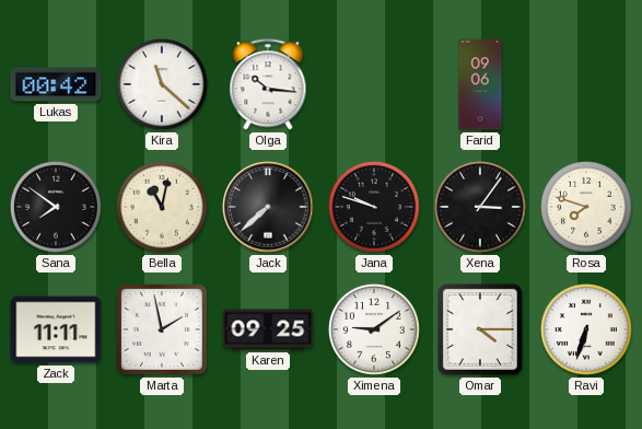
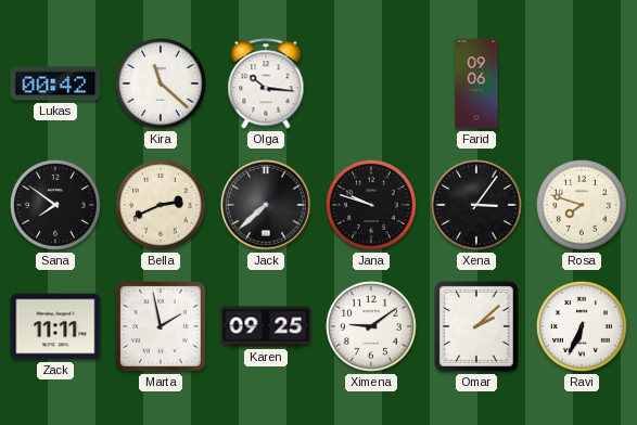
Bella: 11:02 -> 2:41 (161, 205)
Omar: 4:15 -> 2:08 (476, 326)
Ravi: 6:33 -> 6:34 (582, 326)
